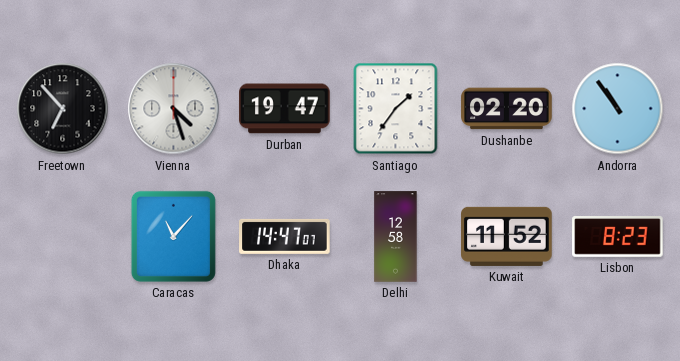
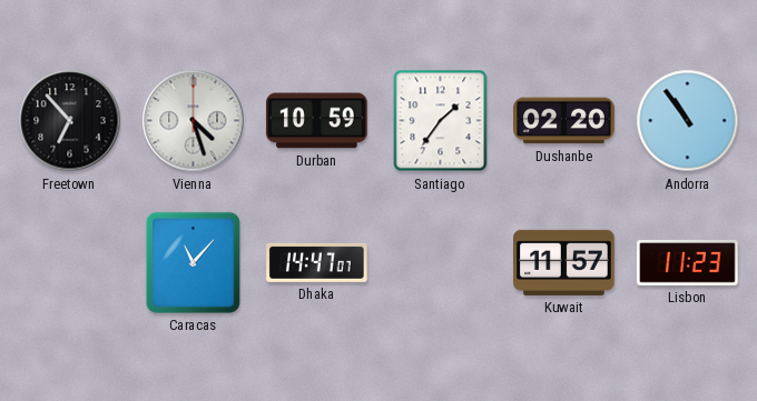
Durban: 19:47 -> 10:59 (317, 121)
Delhi: 12:58 -> none (396, 237)
Kuwait: 11:52 -> 11:57 (564, 262)
Lisbon: 8:23 -> 11:23 (688, 263)
